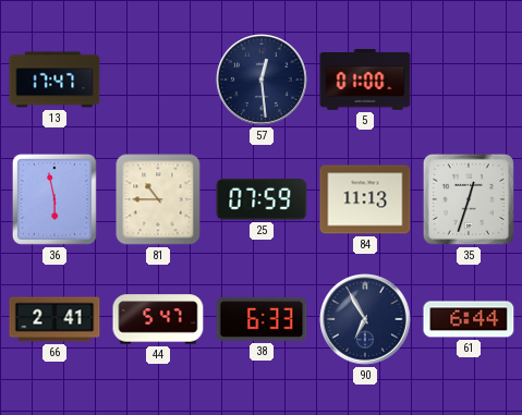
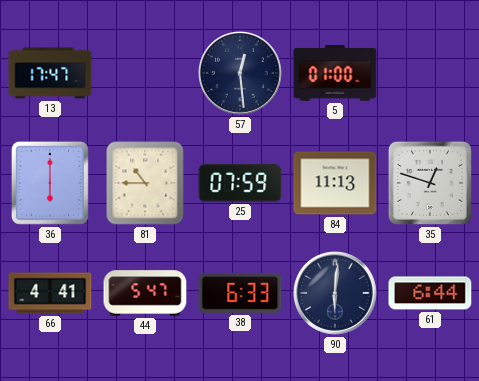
36: 5:58 -> 6:00 (50, 183)
35: 12:33 -> 12:48 (430, 183)
66: 2:41 -> 4:41 (50, 293)
90: 6:55 -> 6:01 (336, 294)
